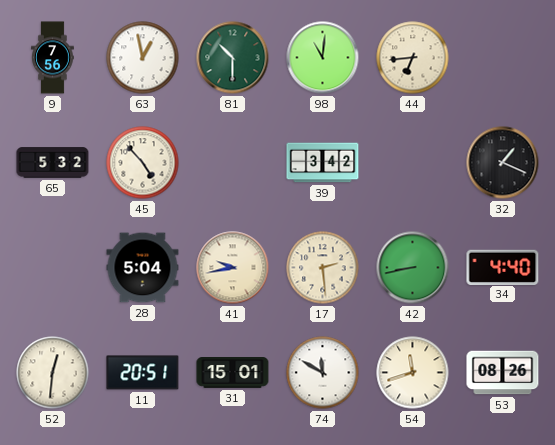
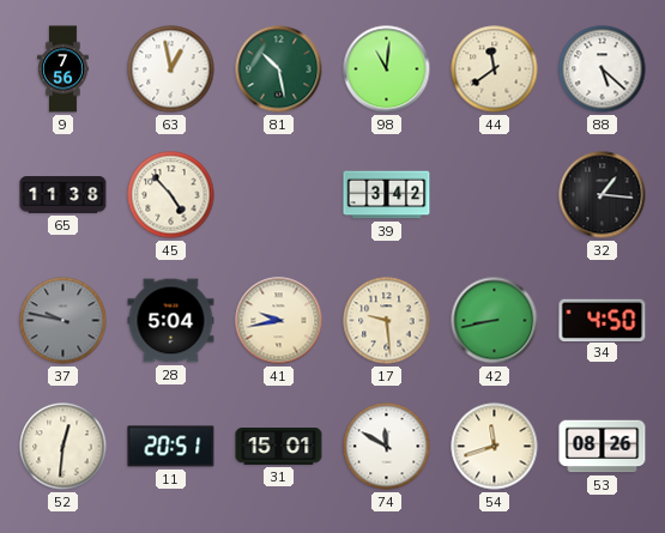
81: 10:30 -> 10:28 (279, 69)
44: 6:44 -> 11:39 (495, 69)
88: none -> 5:22 (603, 69)
65: 5:32 -> 11:38 (64, 195)
32: 1:19 -> 1:16 (603, 195)
37: none -> 9:47 (64, 321)
17: 2:29 -> 9:29 (387, 321)
34: 4:40 -> 4:50 (603, 320)
